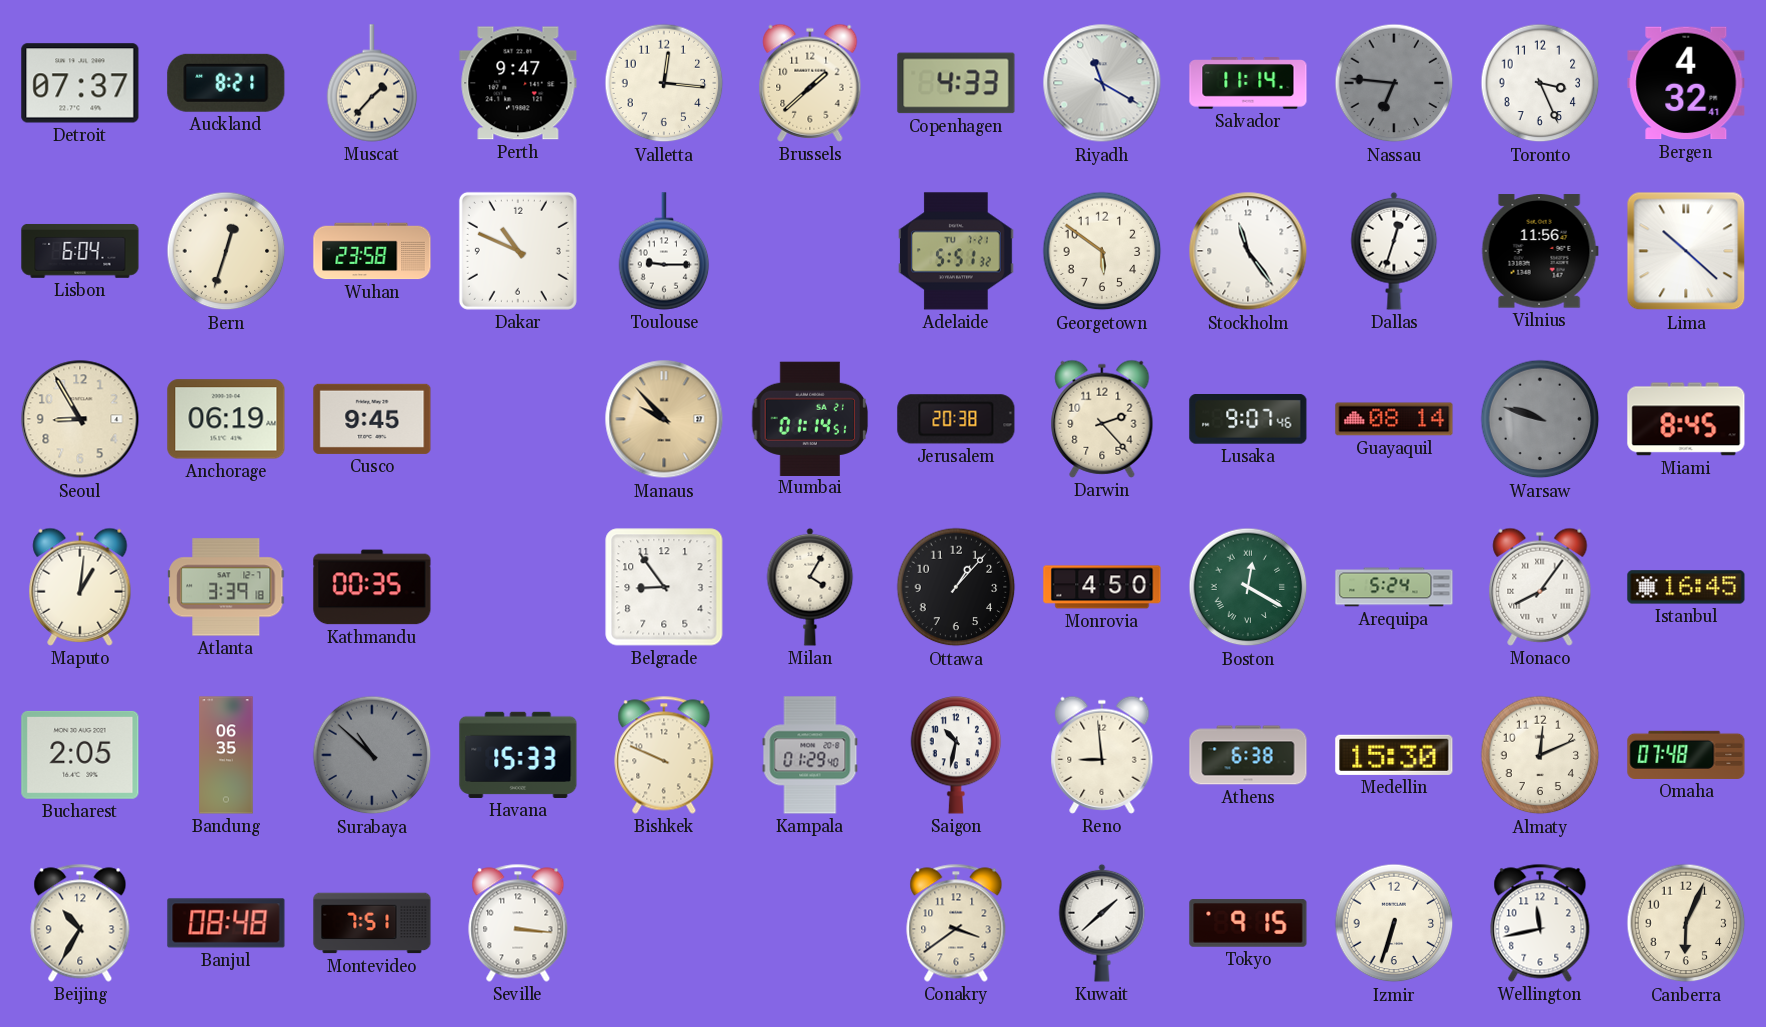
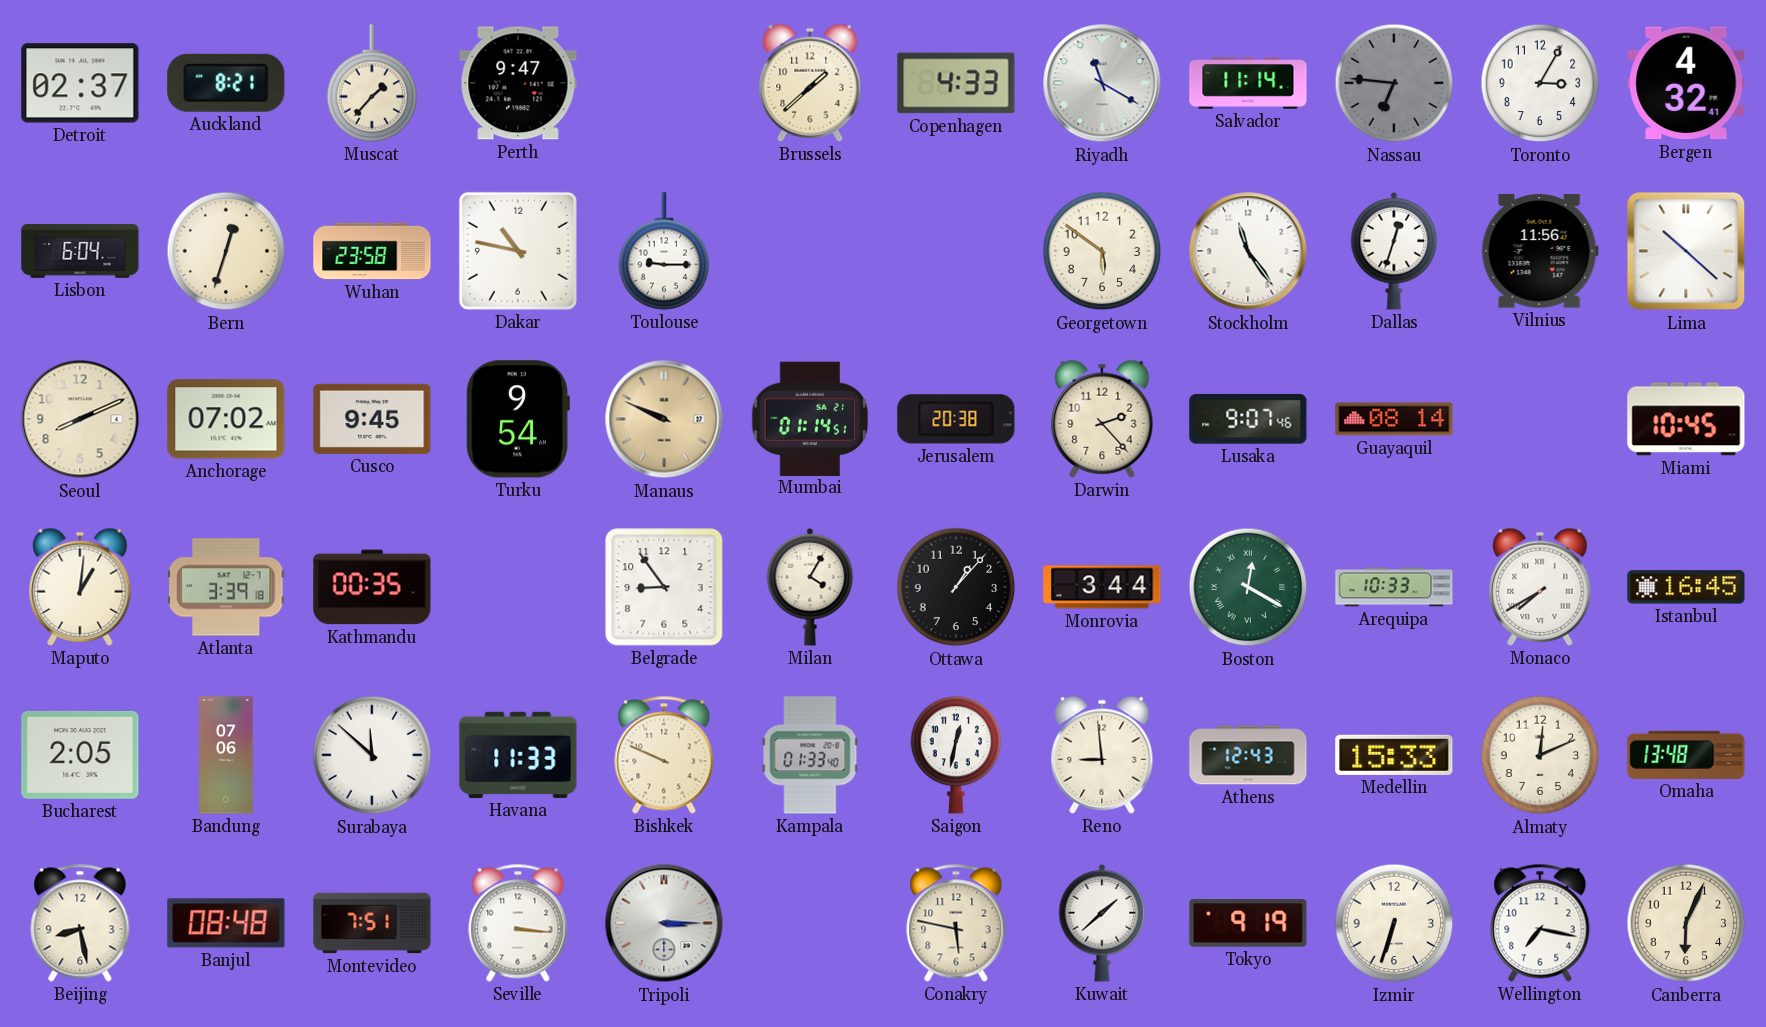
Detroit: 07:37 -> 02:37 (80, 83)
Valletta: 12:16 -> none (664, 83)
Toronto: 3:26 -> 3:05 (1540, 83)
Dakar: 10:49 -> 10:47 (518, 251)
Adelaide: 5:51 -> none (957, 251)
Seoul: 8:55 -> 8:11 (80, 419)
Anchorage: 06:19 -> 07:02 (226, 419)
Turku: none -> 9:54 (518, 419)
Manaus: 9:53 -> 9:49 (664, 419)
Warsaw: 9:48 -> none (1540, 419)
Miami: 8:45 -> 10:45 (1686, 419)
Monrovia: 4:50 -> 3:44 (1102, 587)
Arequipa: 5:24 -> 10:33 (1394, 587)
Monaco: 8:06 -> 7:40 (1540, 587)
Bandung: 06:35 -> 07:06 (226, 755)
Surabaya: 10:52 -> 11:52 (372, 755)
Surabaya dial: grey -> white (372, 755)
Havana: 15:33 -> 11:33 (518, 755)
Kampala: 01:29 -> 01:33 (810, 755)
Saigon: 10:32 -> 12:32 (956, 756)
Athens: 6:38 -> 12:43 (1248, 755)
Medellin: 15:30 -> 15:33 (1394, 755)
Omaha: 07:48 -> 13:48 (1686, 755)
Beijing: 10:35 -> 8:28 (80, 923)
Tripoli: none -> 3:15 (664, 923)
Conakry: 3:39 -> 5:47 (956, 923)
Tokyo: 9:15 -> 9:19 (1248, 923)
Wellington: 11:43 -> 7:17 (1540, 923)
